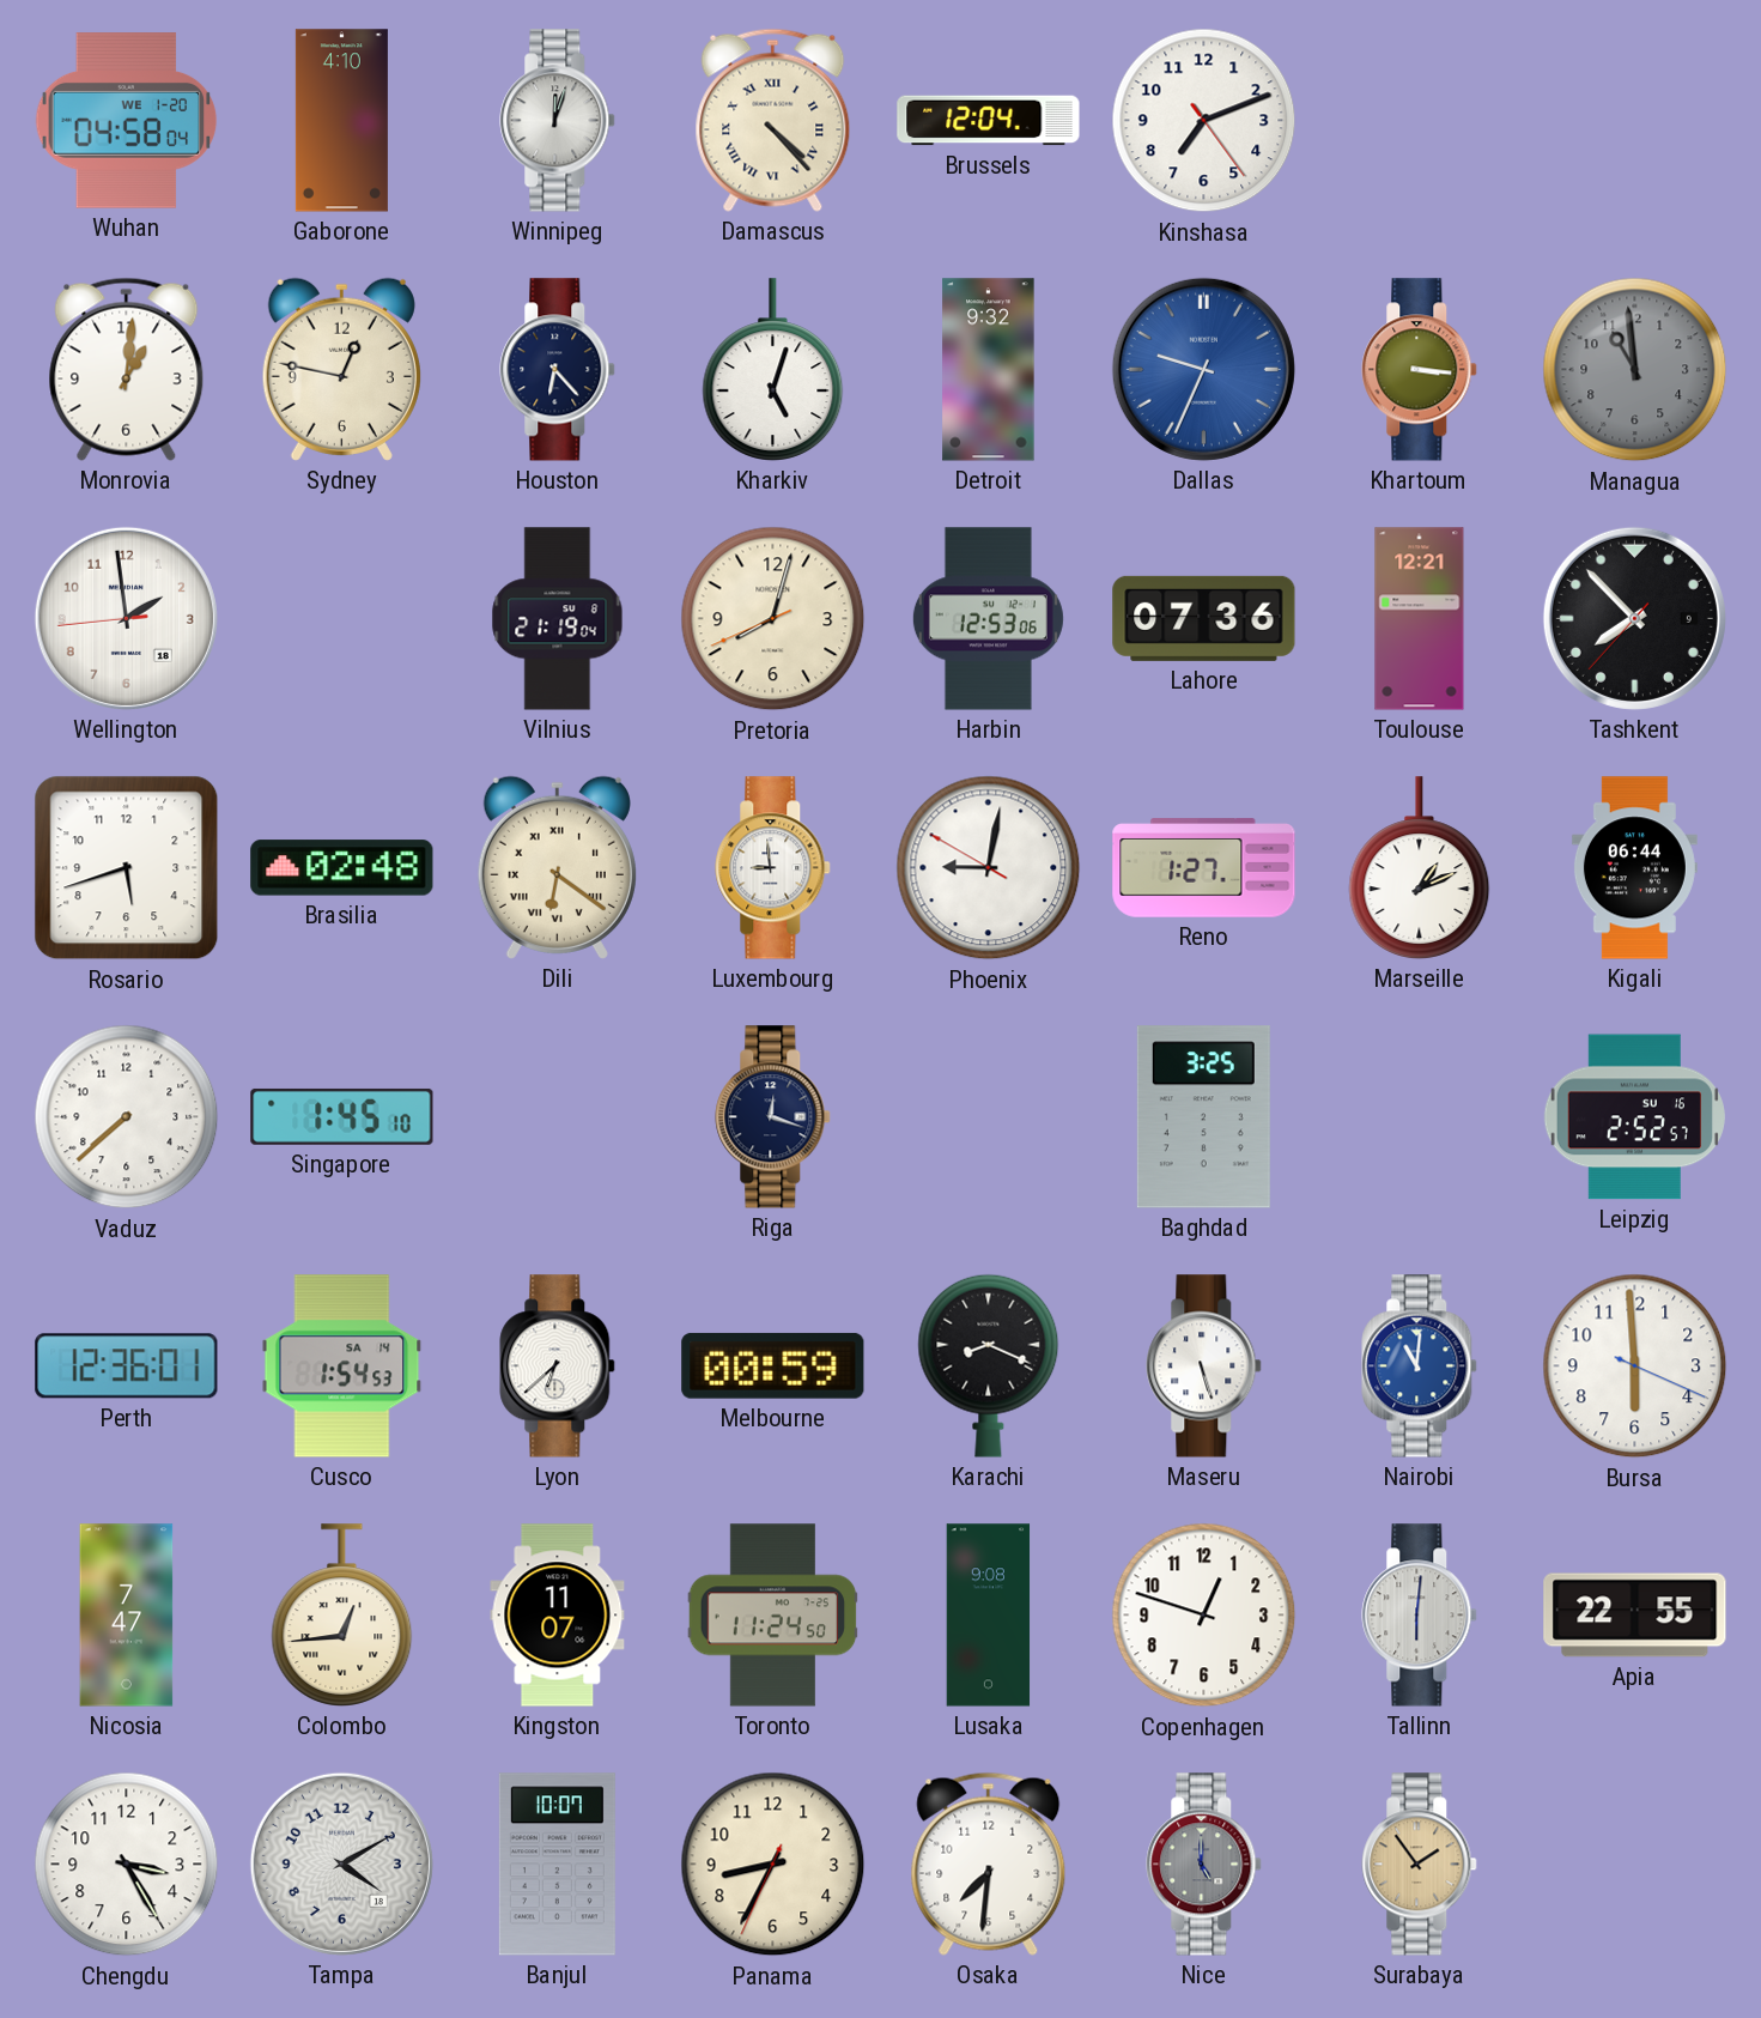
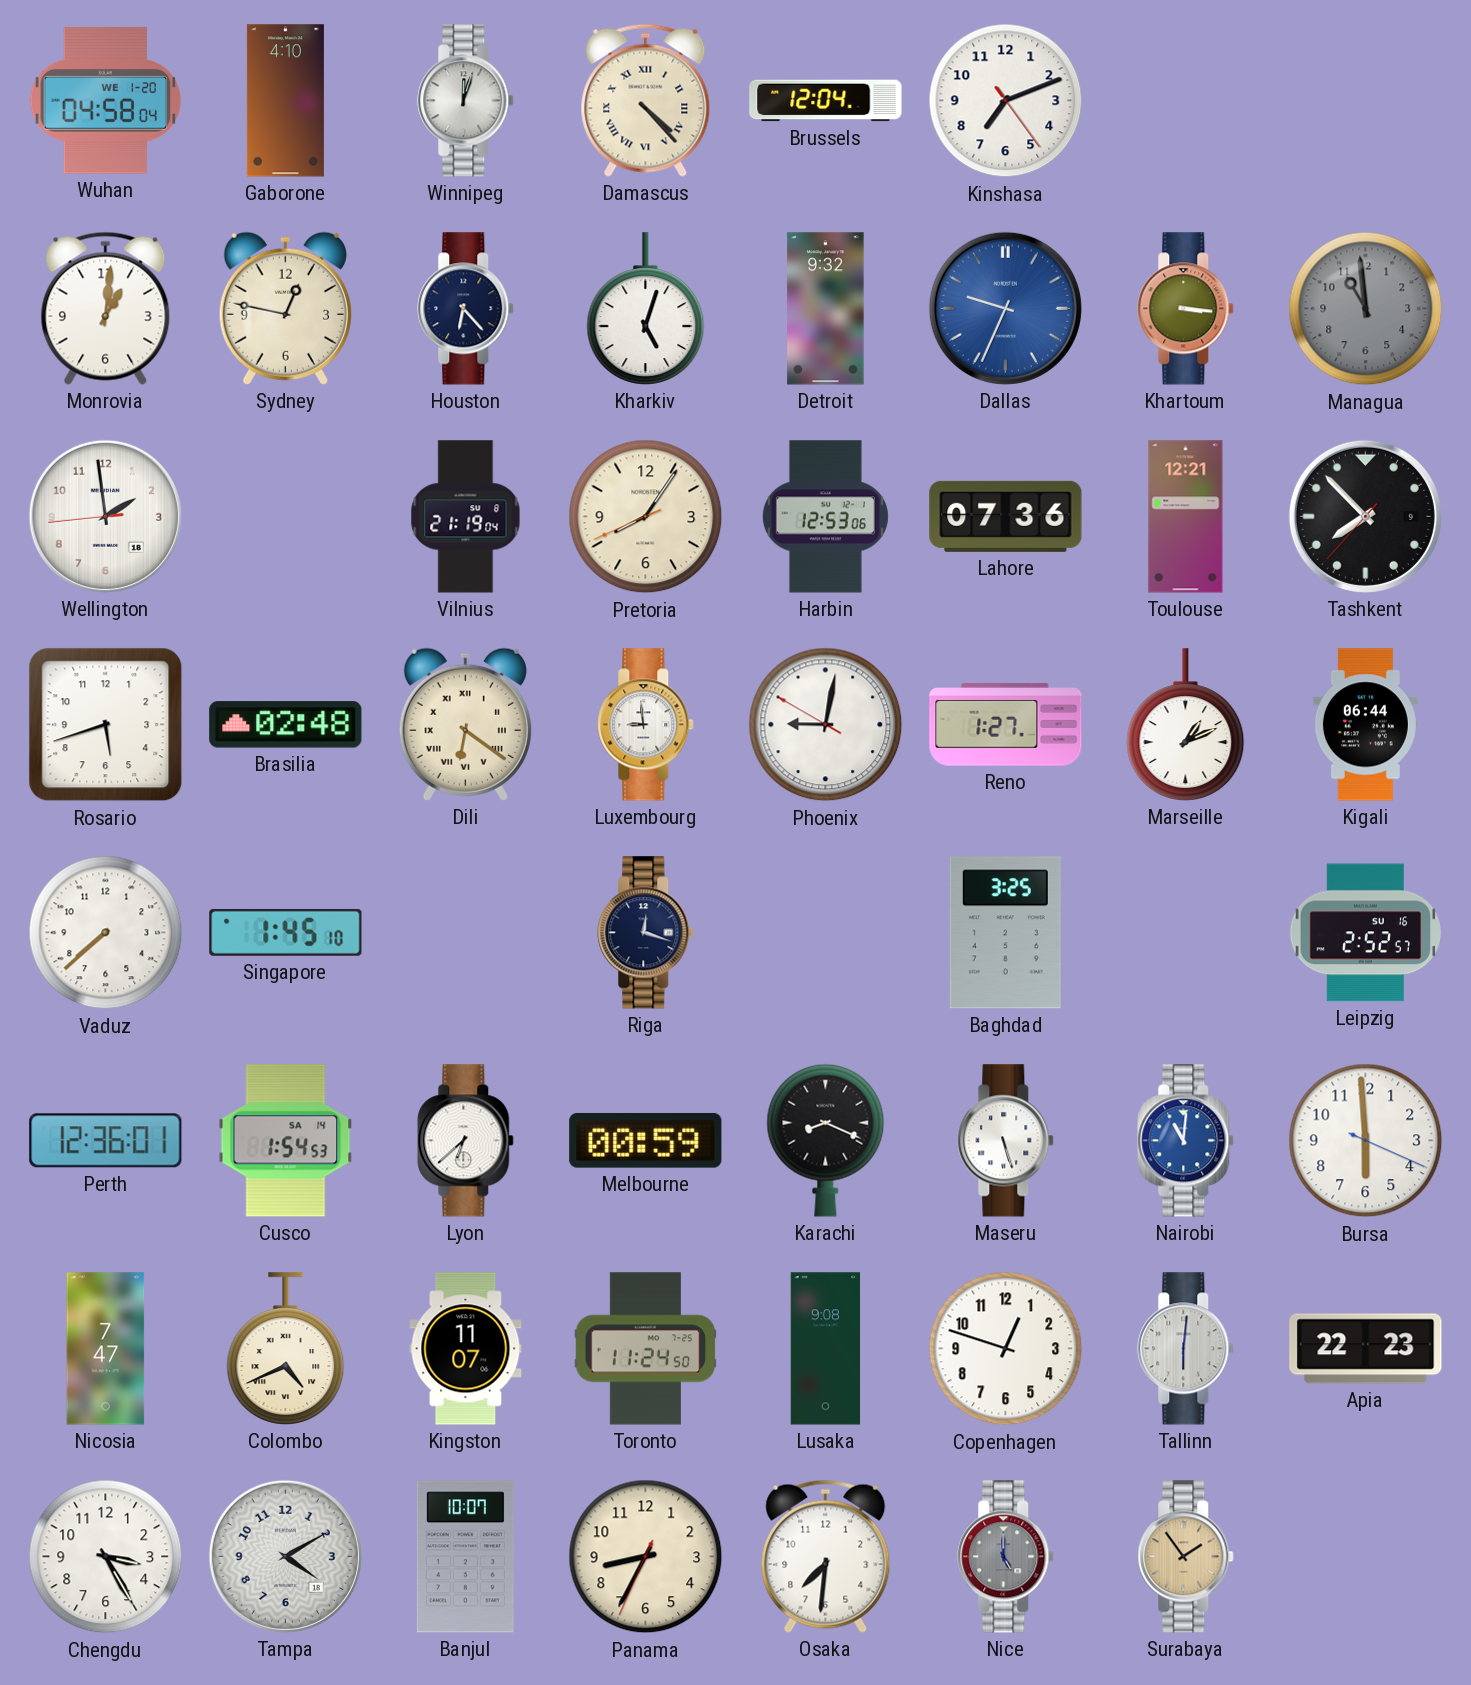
Pretoria: 8:02 -> 8:05 (646, 517)
Colombo: 12:44 -> 4:41 (286, 1349)
Apia: 22:55 -> 22:23 (1366, 1349)
